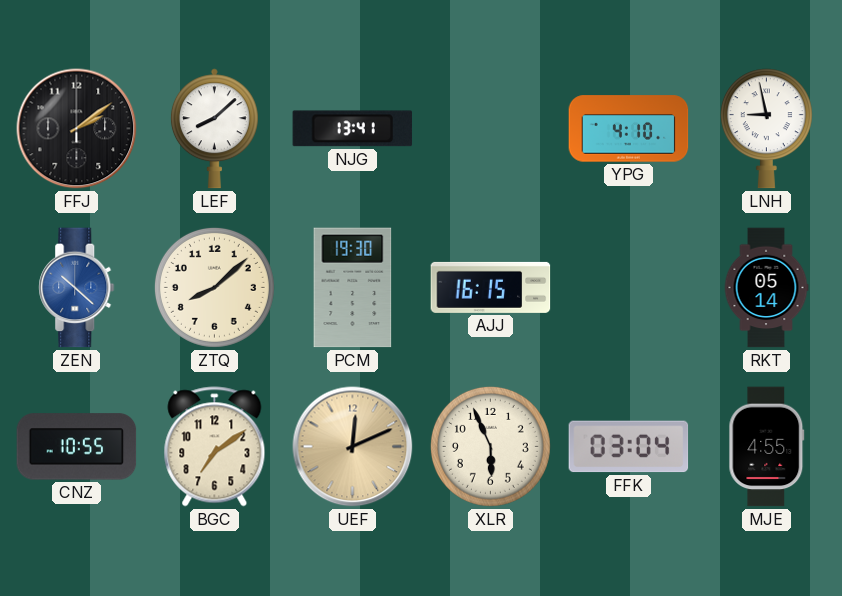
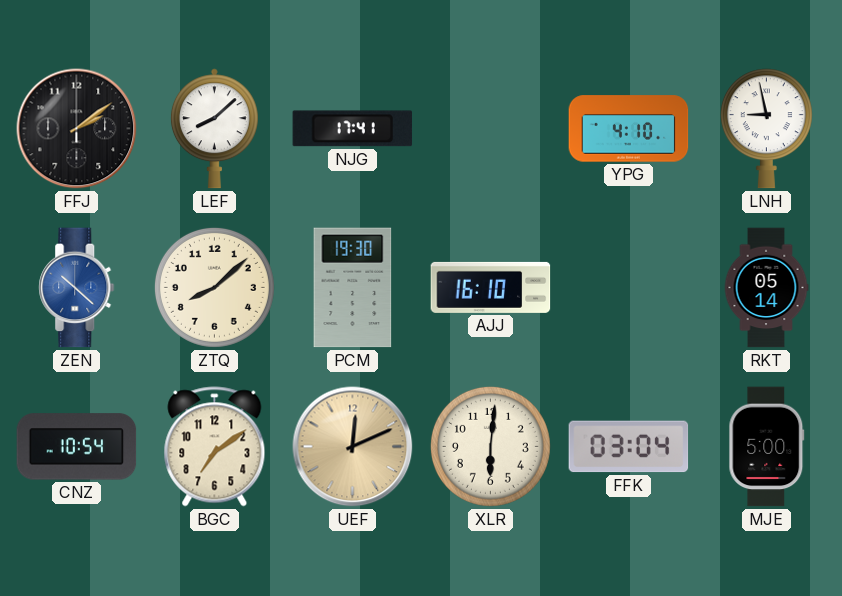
NJG: 13:41 -> 17:41 (353, 129)
AJJ: 16:15 -> 16:10 (491, 287)
CNZ: 10:55 -> 10:54 (77, 447)
XLR: 5:56 -> 6:01 (490, 446)
MJE: 4:55 -> 5:00 (767, 447)
